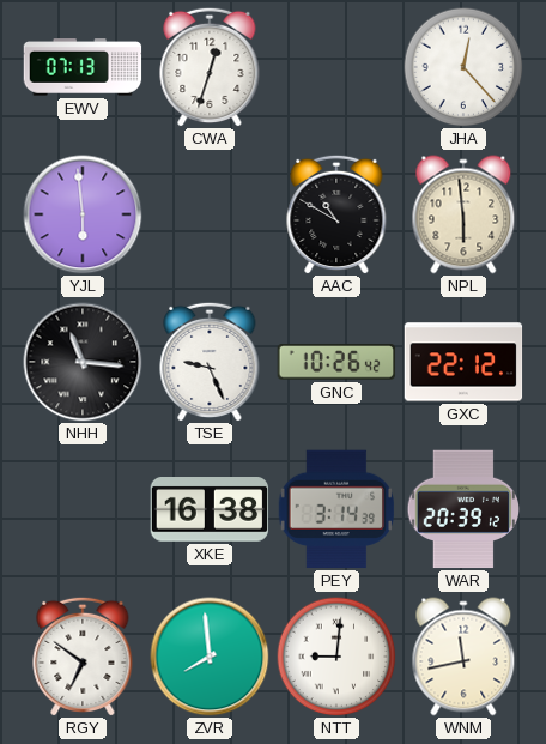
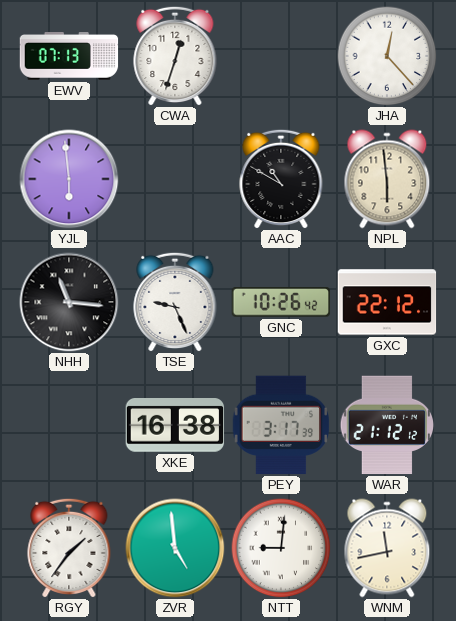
PEY: 3:14 -> 3:17 (280, 425)
WAR: 20:39 -> 21:12 (387, 425)
RGY: 6:51 -> 1:36 (69, 548)
ZVR: 7:59 -> 4:59 (175, 548)
